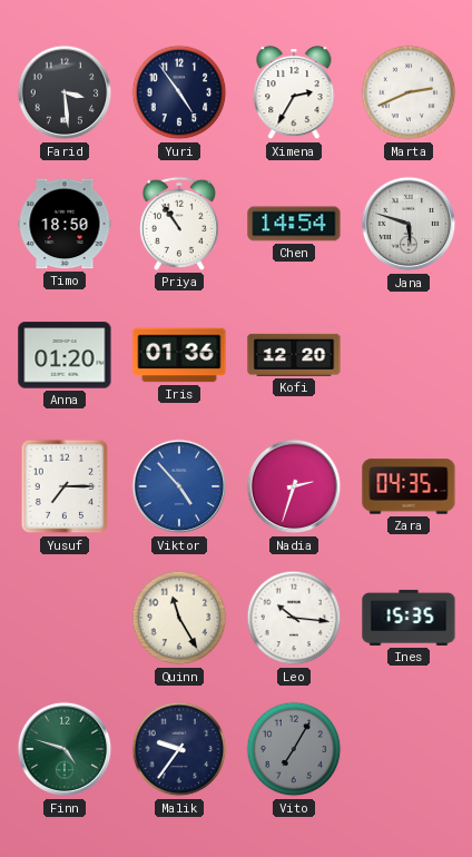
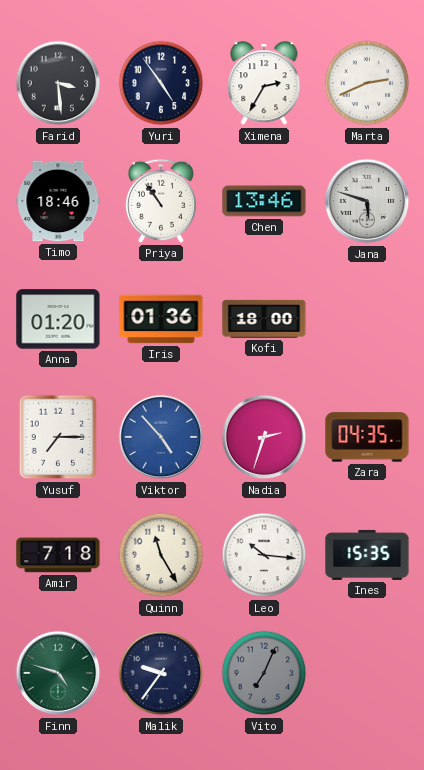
Timo: 18:50 -> 18:46 (58, 201)
Chen: 14:54 -> 13:46 (264, 201)
Kofi: 12:20 -> 18:00 (264, 319)
Amir: none -> 7:18 (58, 555)
Vito: 7:05 -> 7:04 (264, 673)
